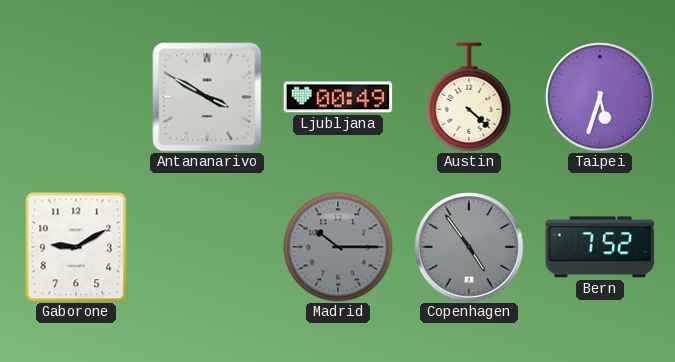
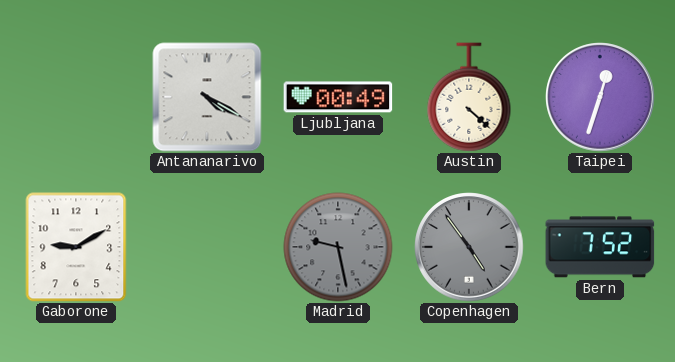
Antananarivo: 3:50 -> 4:20 (207, 97)
Taipei: 5:33 -> 12:33 (600, 97)
Madrid: 10:15 -> 9:28 (338, 247)
